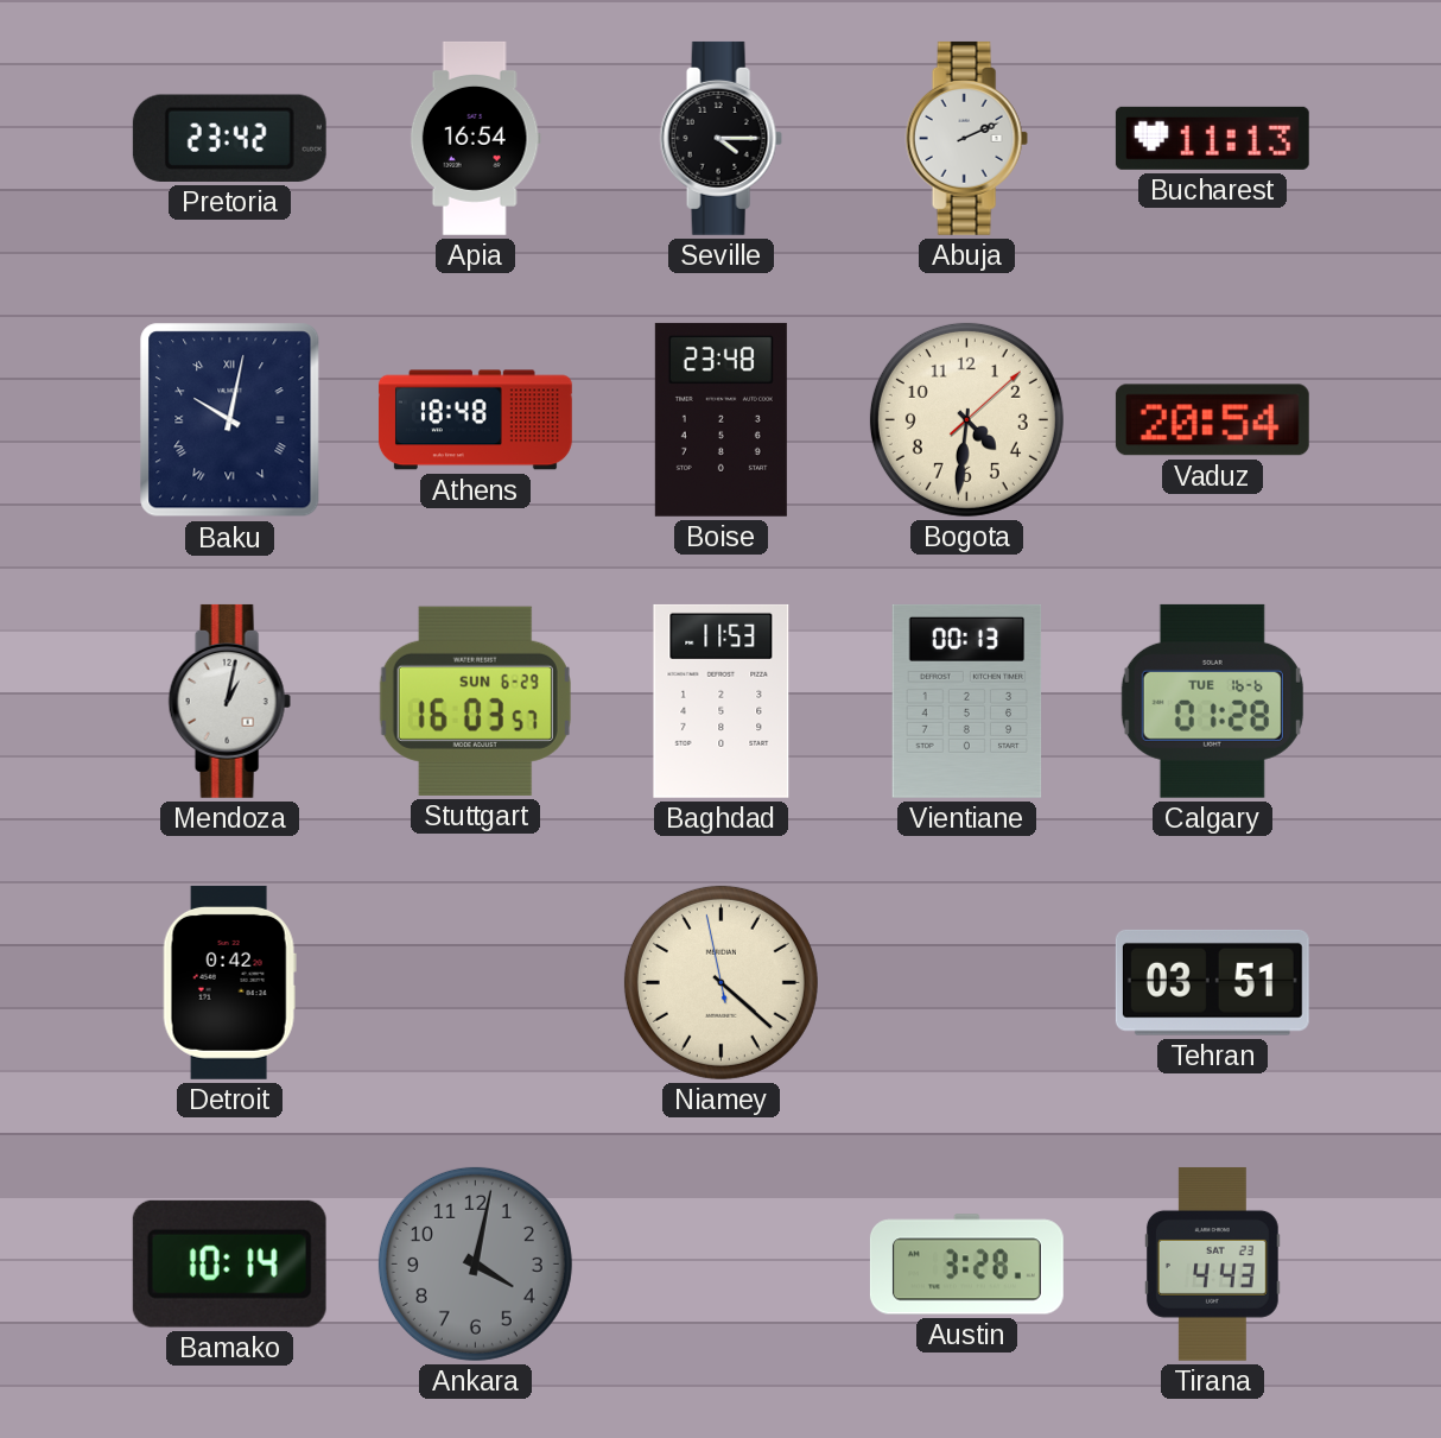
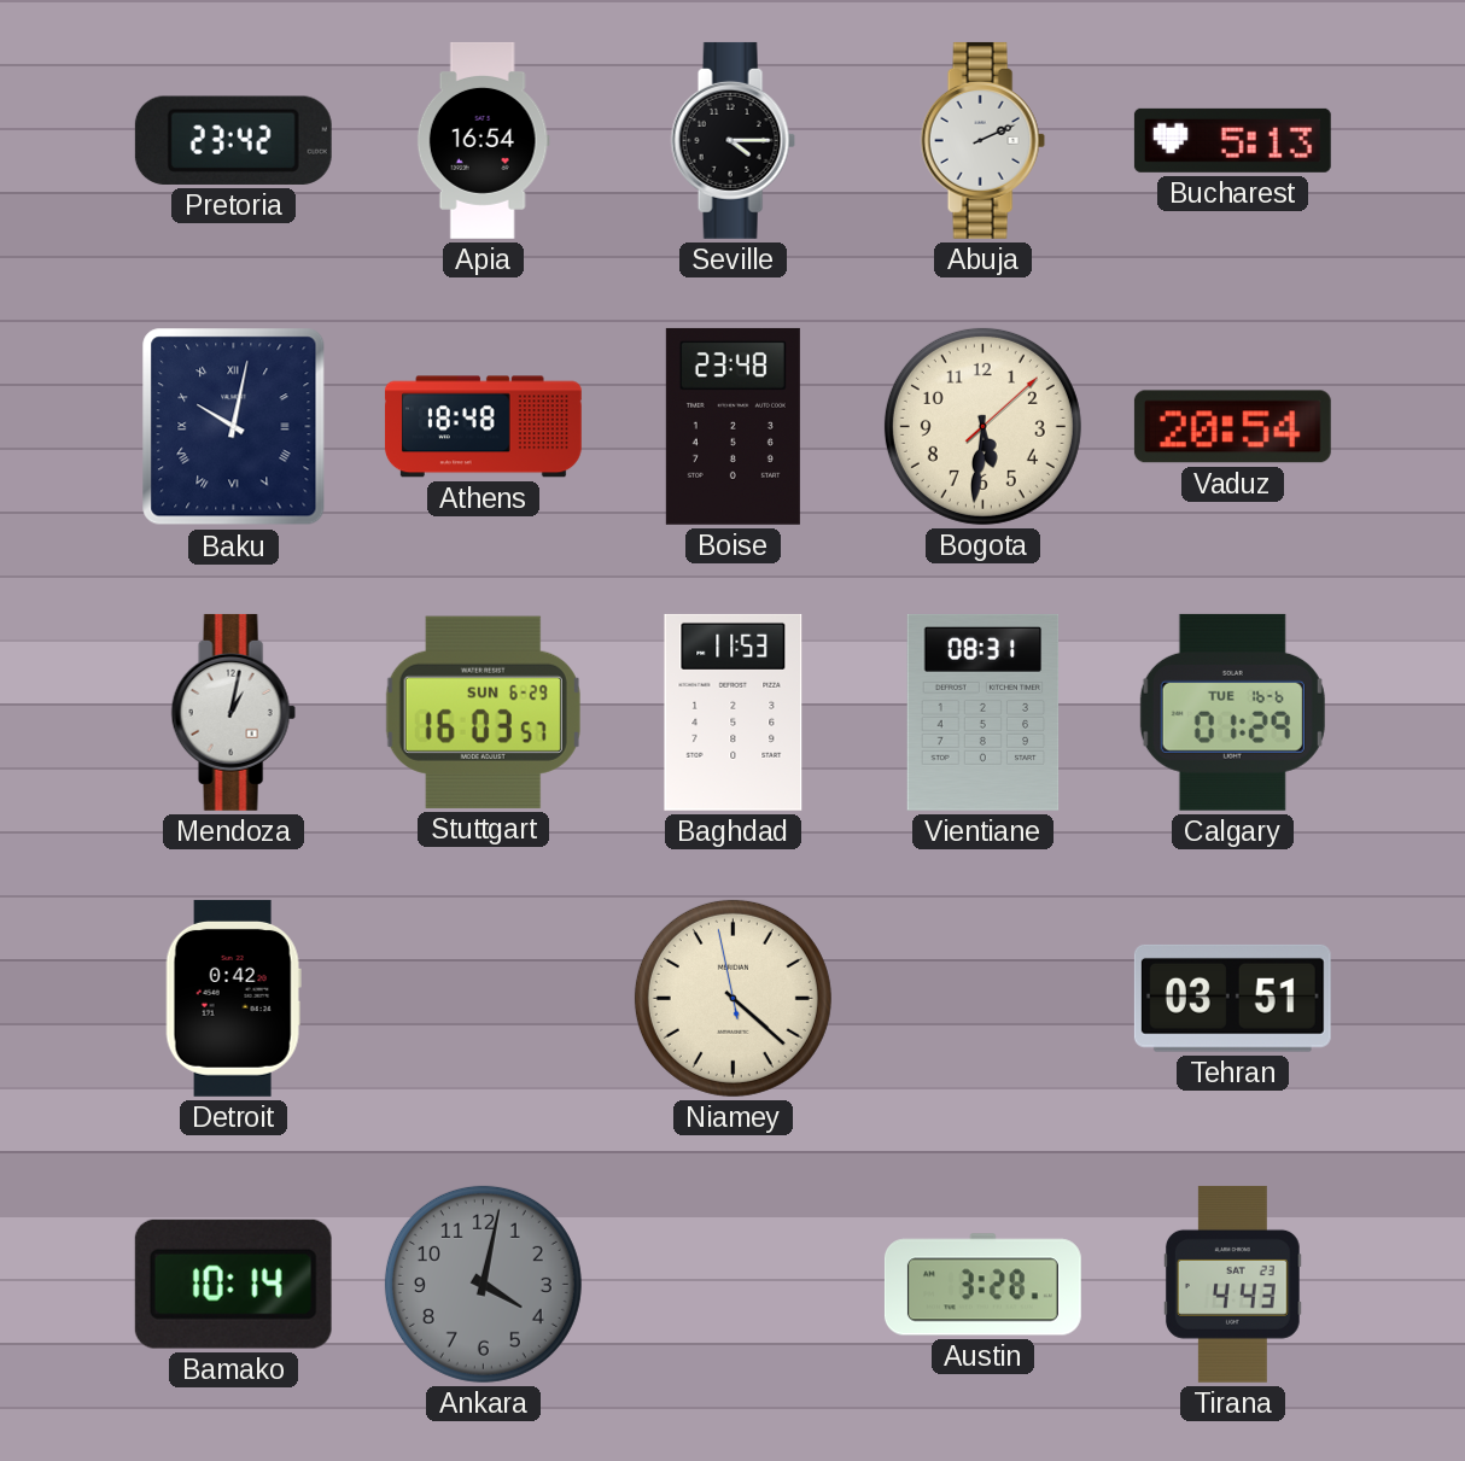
Bucharest: 11:13 -> 5:13 (1232, 140)
Bogota: 4:31 -> 5:31 (982, 426)
Vientiane: 00:13 -> 08:31 (984, 712)
Calgary: 01:28 -> 01:29 (1232, 712)
